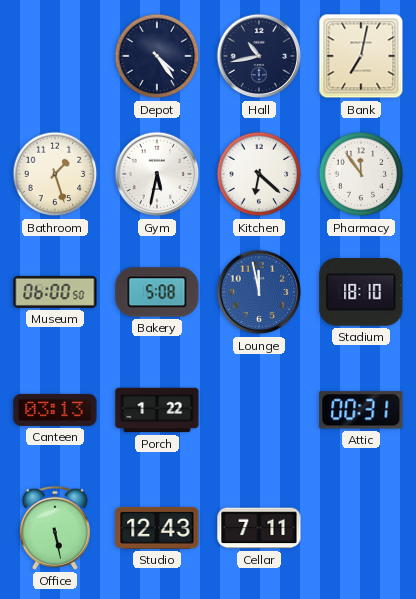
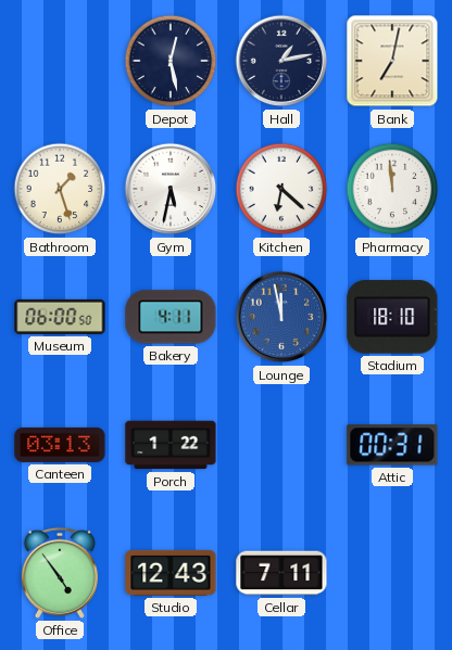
Depot: 4:24 -> 12:28 (171, 61)
Hall: 10:43 -> 1:13 (281, 61)
Pharmacy: 11:54 -> 11:59 (392, 189)
Bakery: 5:08 -> 4:11 (171, 317)
Office: 5:28 -> 4:54 (60, 573)
